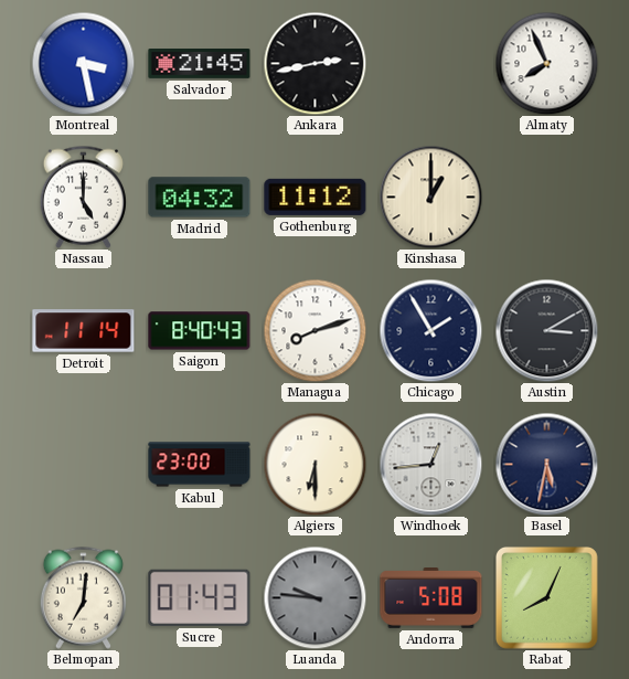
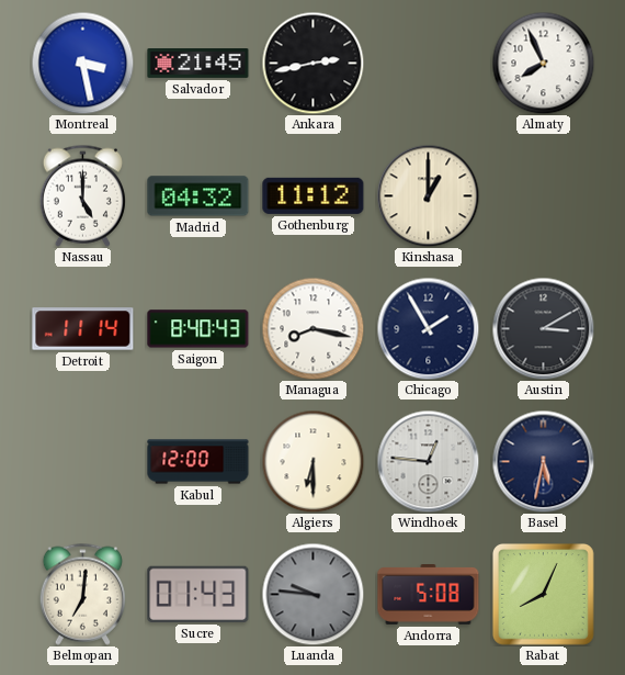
Managua: 8:12 -> 8:17 (312, 328)
Kabul: 23:00 -> 12:00 (198, 462)
Windhoek: 12:44 -> 12:46 (428, 461)
